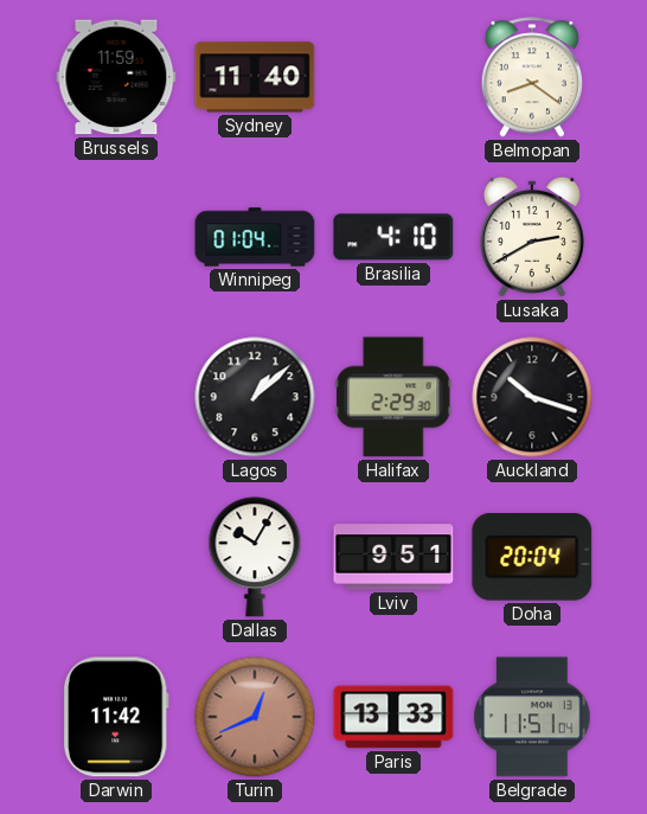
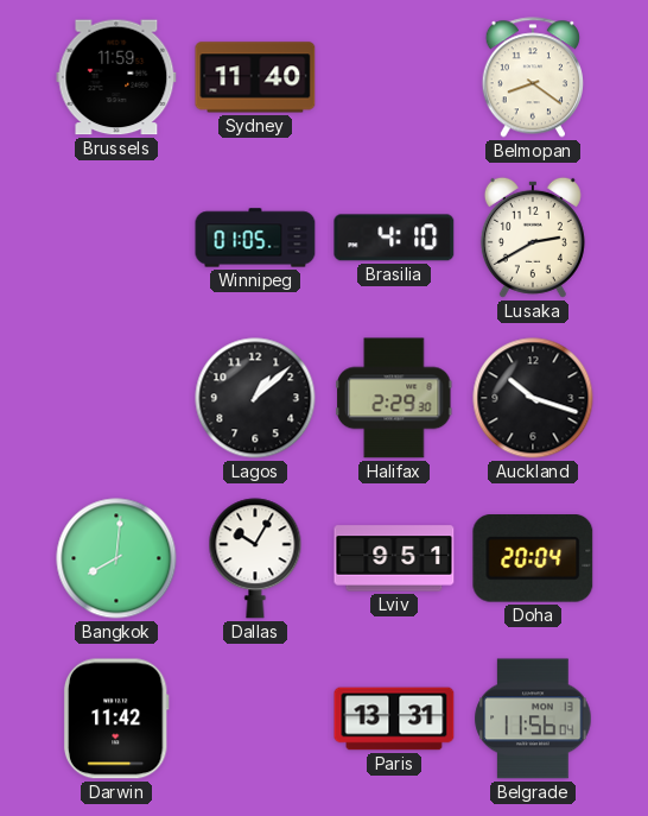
Winnipeg: 01:04 -> 01:05 (255, 238)
Bangkok: none -> 8:01 (116, 558)
Turin: 12:41 -> none (255, 717)
Paris: 13:33 -> 13:31 (394, 719)
Belgrade: 11:51 -> 11:56 (533, 719)
